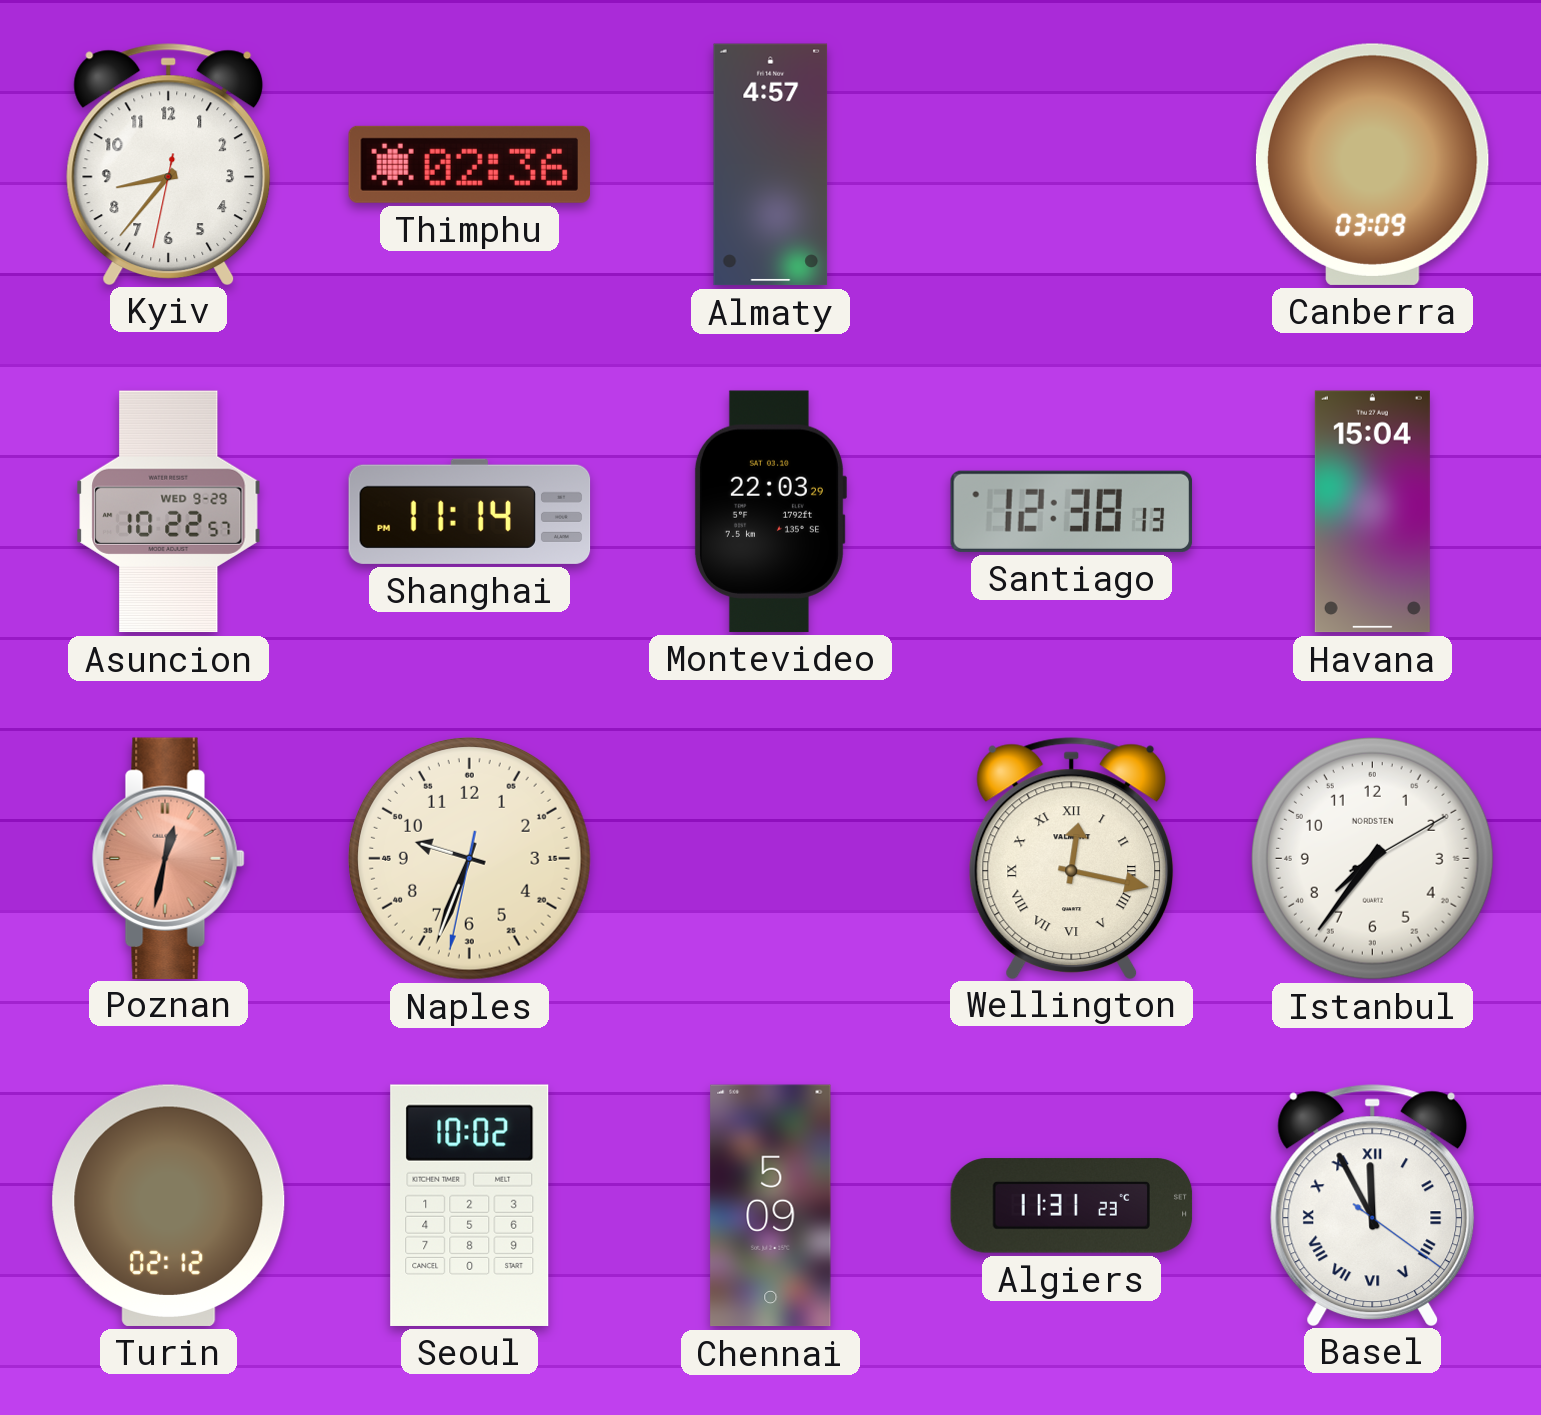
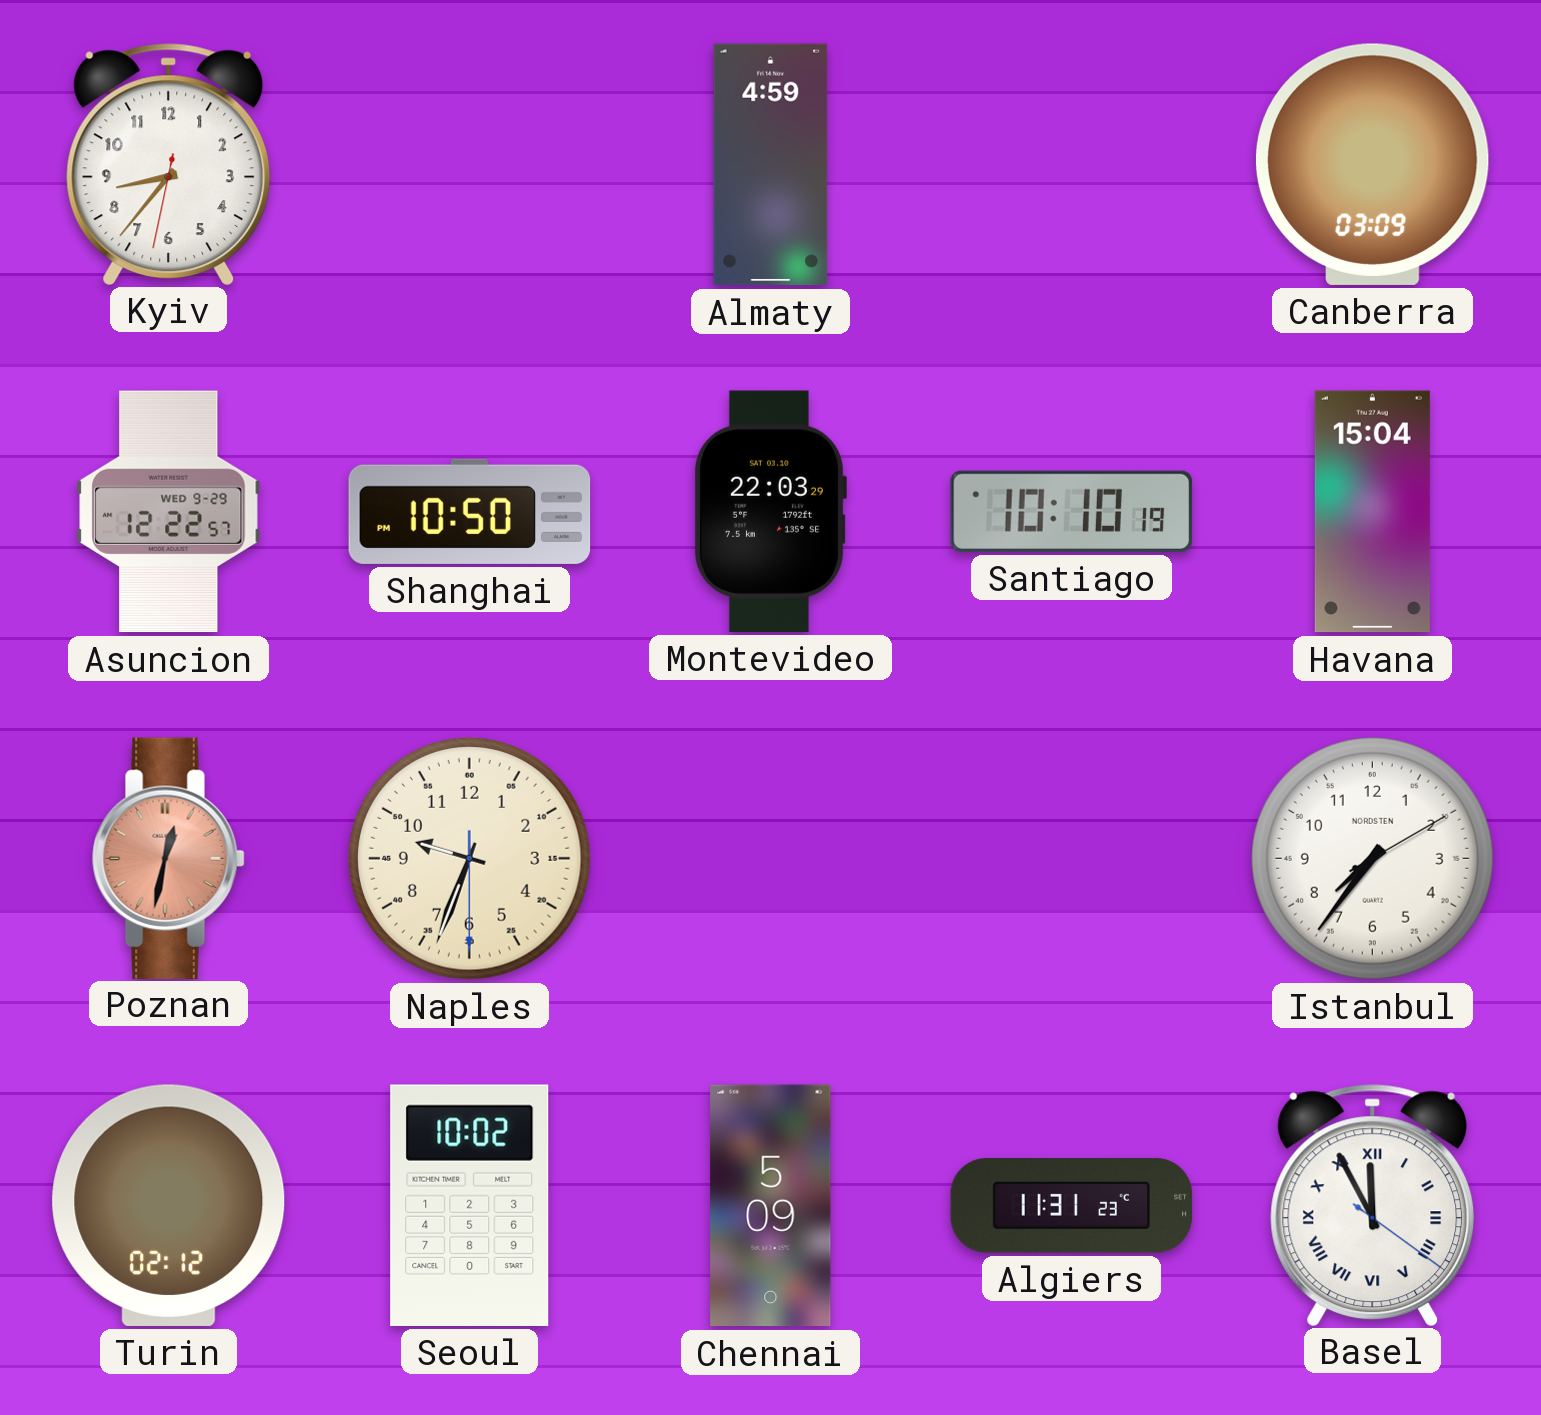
Thimphu: 02:36 -> none (469, 164)
Almaty: 4:57 -> 4:59 (771, 165)
Asuncion: 10:22 -> 12:22 (169, 512)
Shanghai: 11:14 -> 10:50 (470, 511)
Santiago: 12:38 -> 10:10 (1072, 511)
Naples: 9:33:32 -> 9:33:30 (469, 858)
Wellington: 12:17 -> none (1072, 858)
